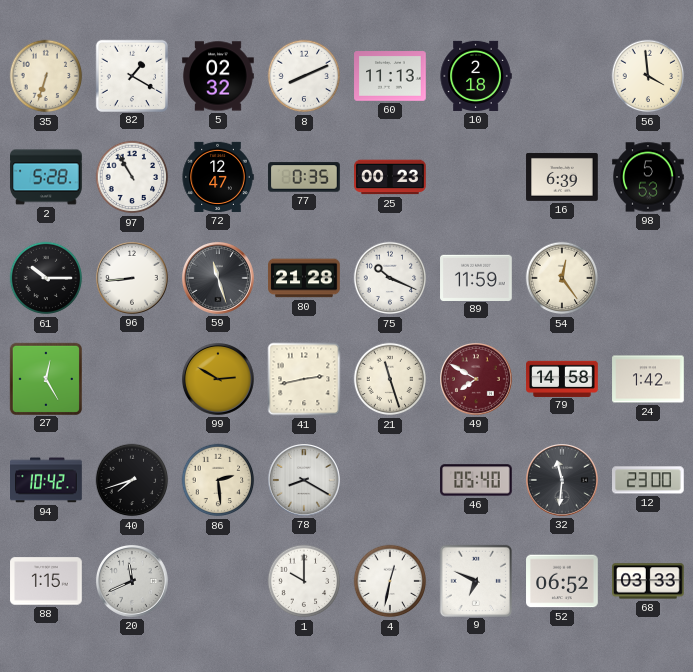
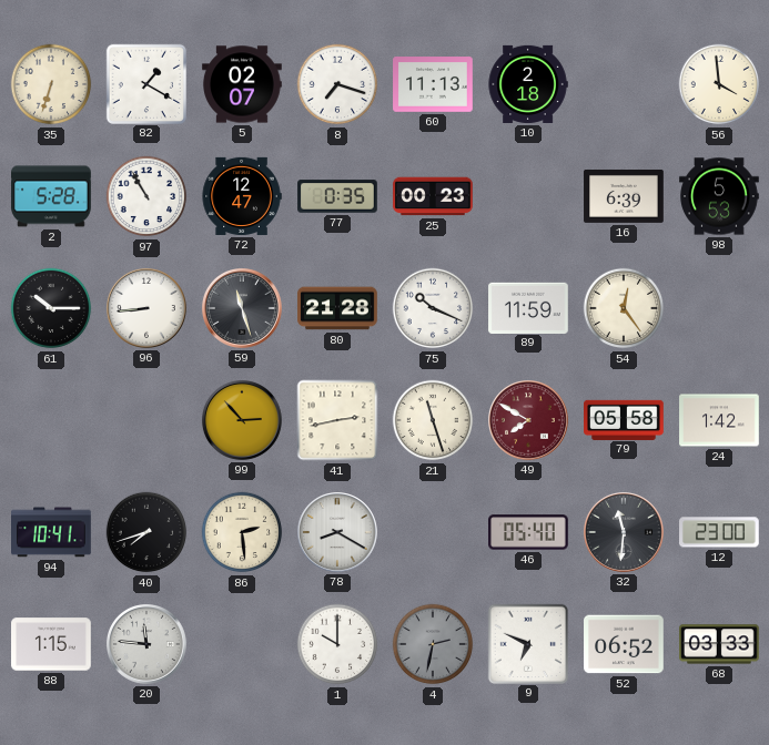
5: 02:32 -> 02:07 (242, 84)
8: 8:11 -> 7:18 (337, 84)
27: 12:25 -> none (45, 378)
99: 2:50 -> 2:53 (243, 421)
79: 14:58 -> 05:58 (624, 419)
94: 10:42 -> 10:41 (51, 532)
20: 11:41 -> 11:46 (148, 645)
4: 12:32 -> 2:32 (433, 644)
4 dial: white -> grey (433, 644)
